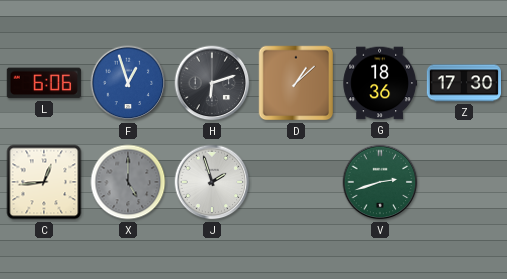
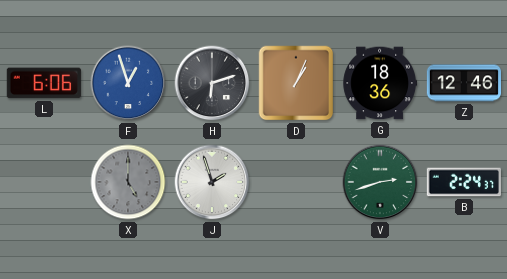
D: 1:08 -> 1:04 (296, 83)
Z: 17:30 -> 12:46 (463, 83)
C: 12:44 -> none (44, 182)
B: none -> 2:24 (464, 182)
